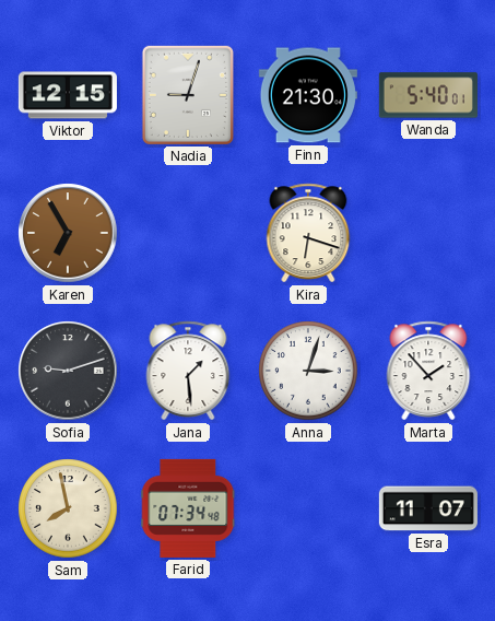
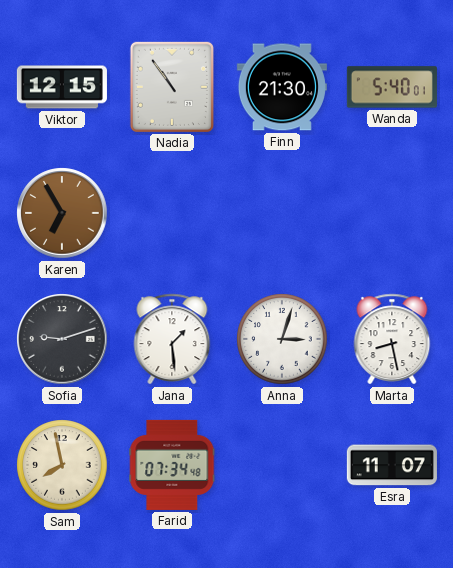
Nadia: 9:03 -> 10:54 (172, 87)
Kira: 6:18 -> none (308, 233)
Marta: 1:53 -> 8:28 (392, 339)
